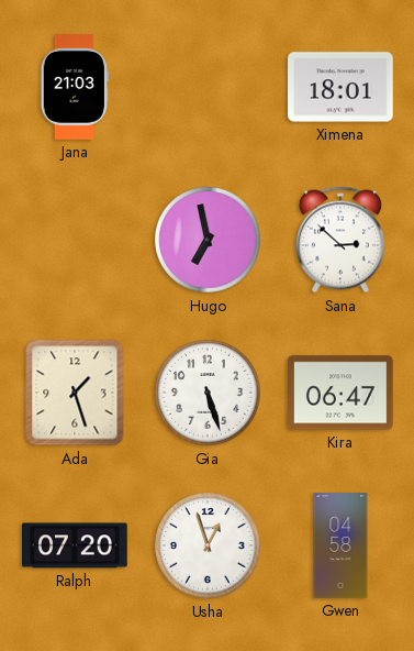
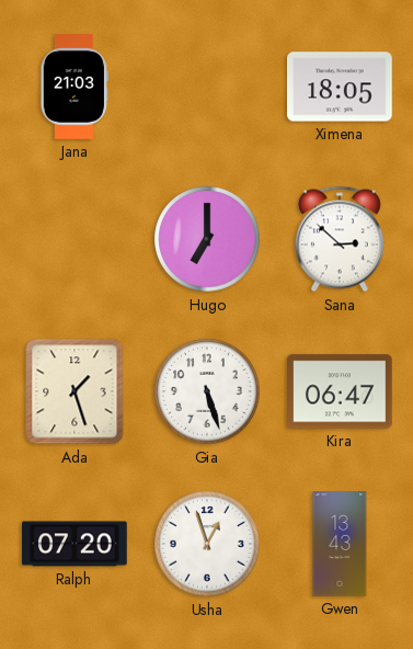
Ximena: 18:01 -> 18:05 (341, 87)
Hugo: 6:58 -> 7:00 (207, 239)
Gwen: 04:58 -> 13:43 (340, 544)
